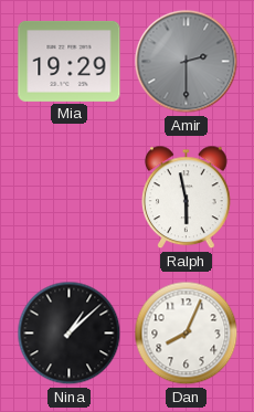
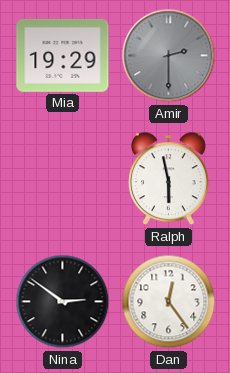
Nina: 1:08 -> 2:51 (63, 302)
Dan: 8:04 -> 12:24 (169, 302)
